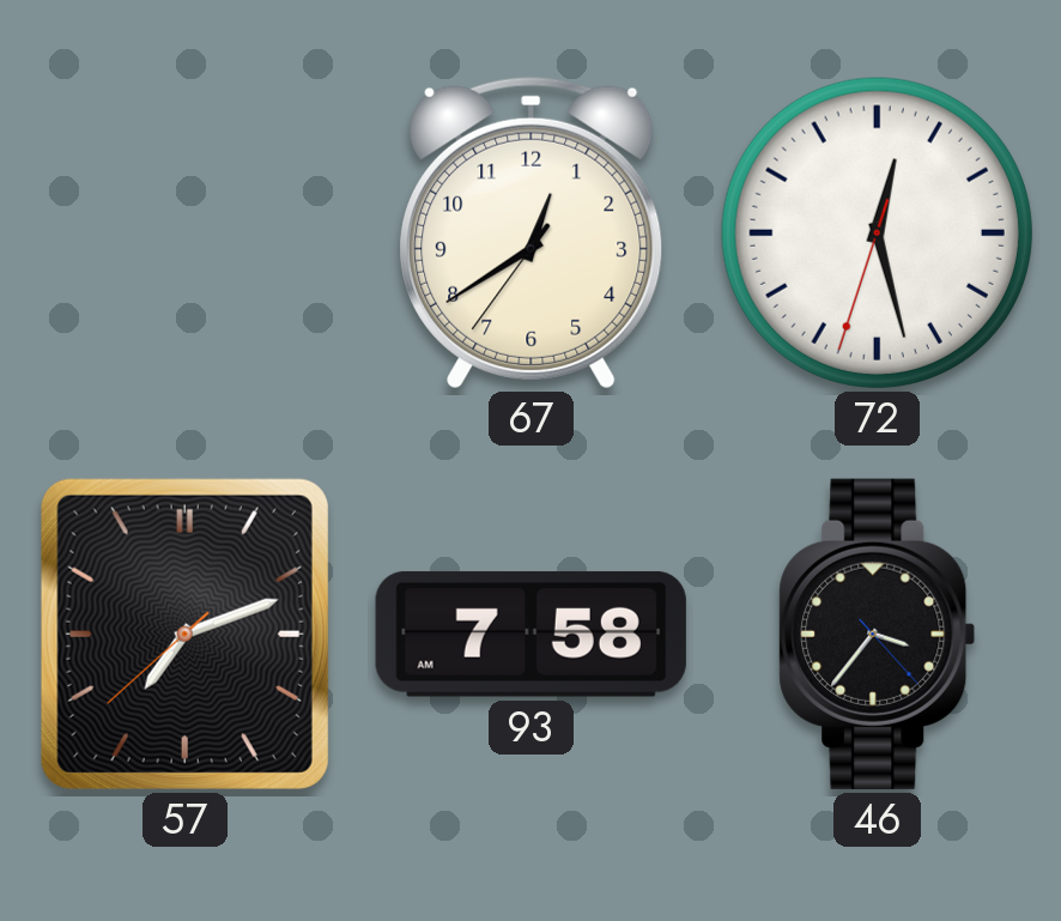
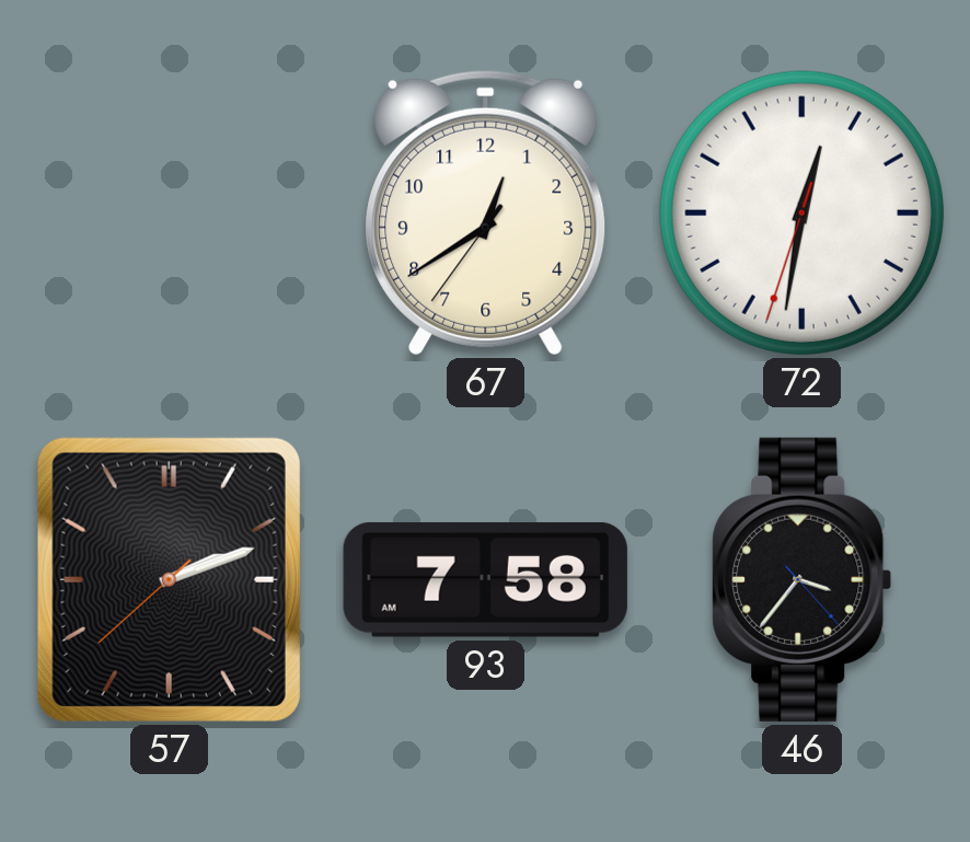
72: 12:27 -> 12:31 (801, 212)
57: 7:11 -> 2:11 (169, 579)
